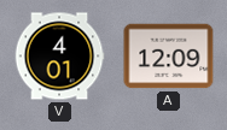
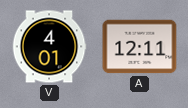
A: 12:09 -> 12:11 (140, 47)
